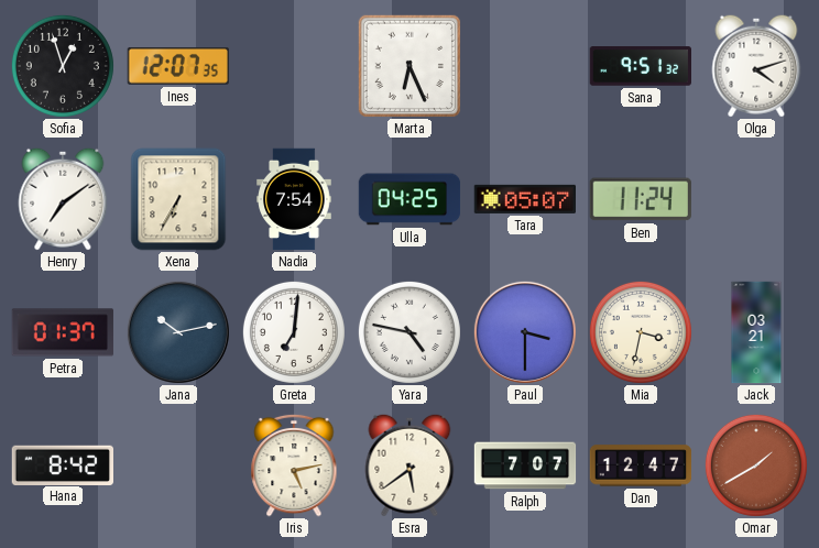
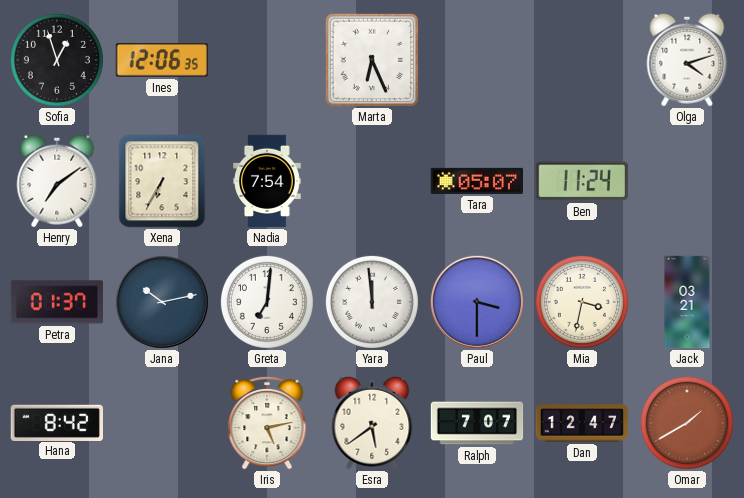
Ines: 12:07 -> 12:06 (161, 60)
Sana: 9:51 -> none (640, 66)
Ulla: 04:25 -> none (409, 199)
Yara: 4:47 -> 11:59 (372, 302)
